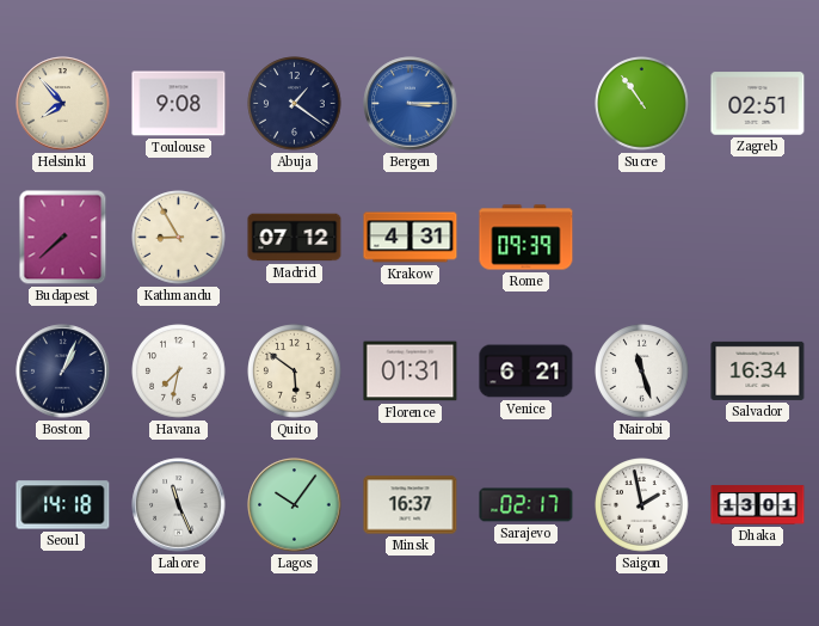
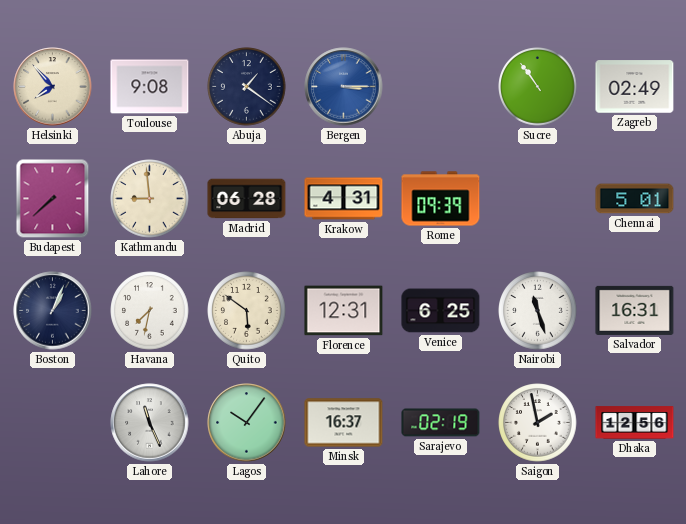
Zagreb: 02:51 -> 02:49 (635, 87)
Kathmandu: 8:55 -> 8:59 (150, 199)
Madrid: 07:12 -> 06:28 (247, 199)
Chennai: none -> 5:01 (635, 199)
Florence: 01:31 -> 12:31 (344, 311)
Venice: 6:21 -> 6:25 (441, 311)
Salvador: 16:34 -> 16:31 (635, 310)
Seoul: 14:18 -> none (63, 505)
Sarajevo: 02:17 -> 02:19 (441, 423)
Dhaka: 13:01 -> 12:56 (635, 423)
